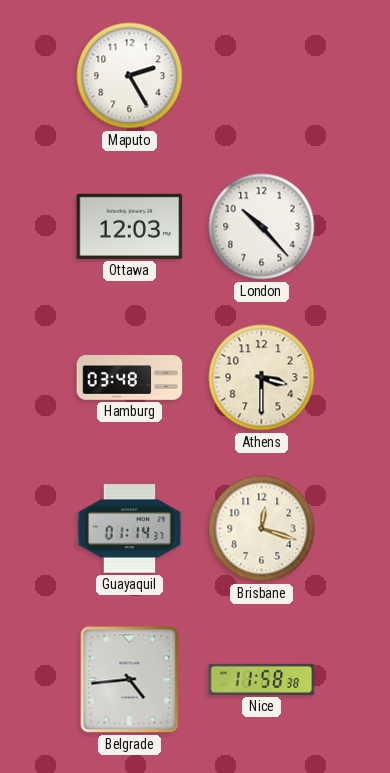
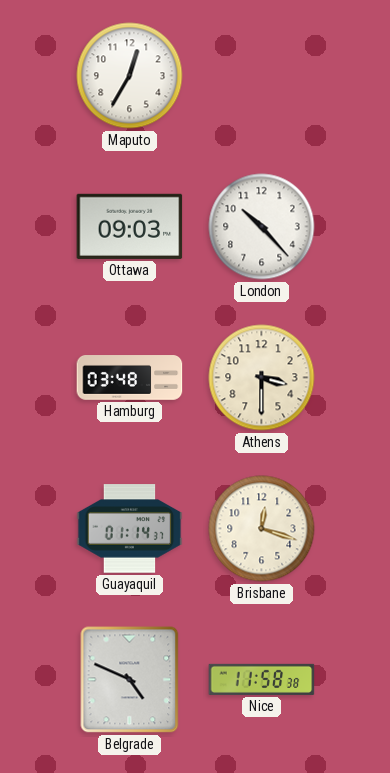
Maputo: 2:25 -> 12:35 (130, 76)
Ottawa: 12:03 -> 09:03 (130, 226)
Belgrade: 4:44 -> 4:49 (130, 680)
